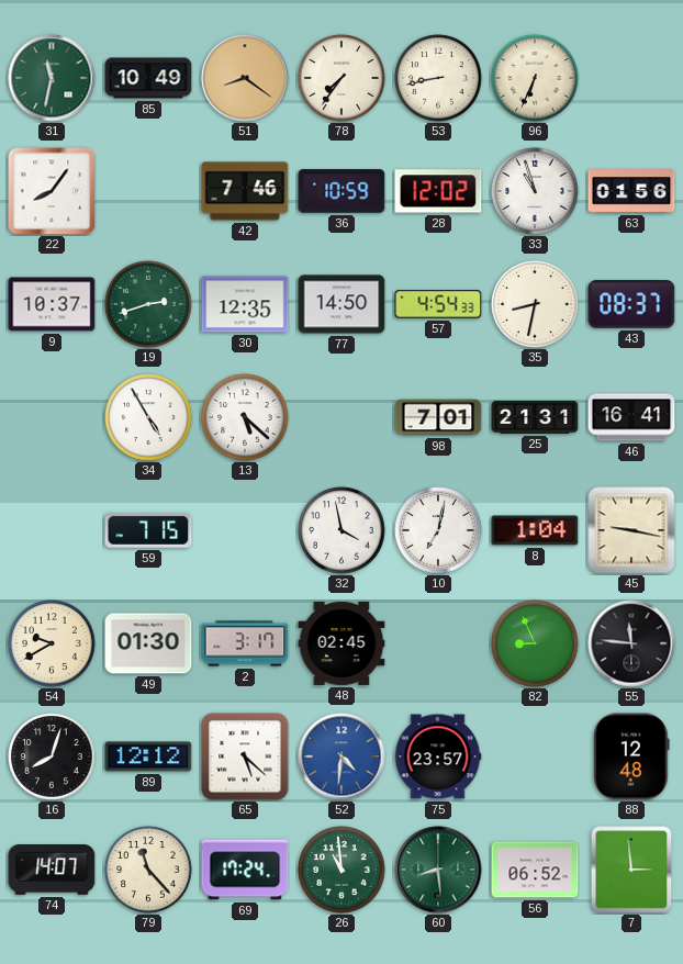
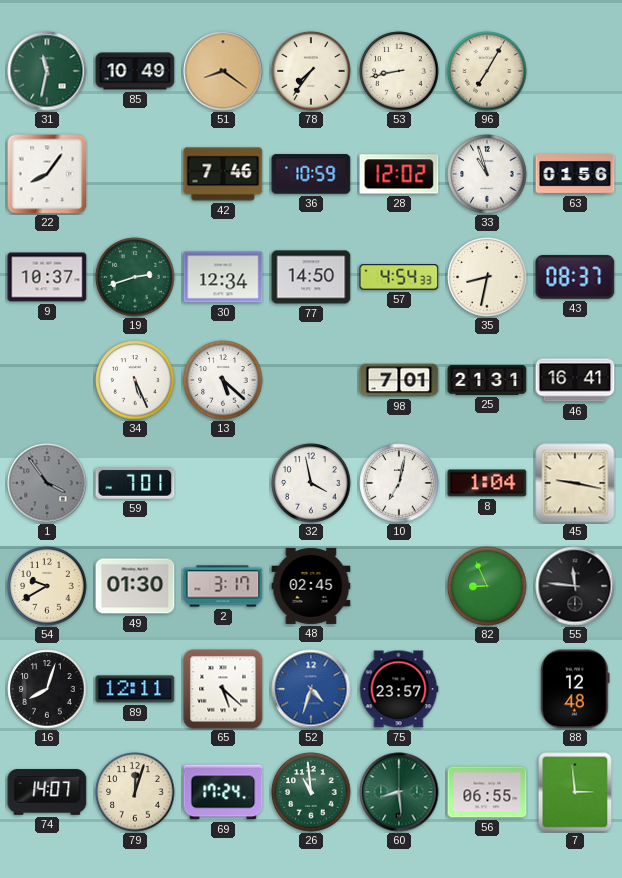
96: 6:34 -> 7:05 (487, 71)
30: 12:35 -> 12:34 (223, 277)
34: 4:55 -> 5:26 (135, 380)
1: none -> 3:54 (47, 483)
59: 7:15 -> 7:01 (135, 483)
89: 12:12 -> 12:11 (135, 689)
52: 4:31 -> 4:33 (311, 689)
79: 11:23 -> 12:03 (135, 792)
56: 06:52 -> 06:55 (487, 792)
